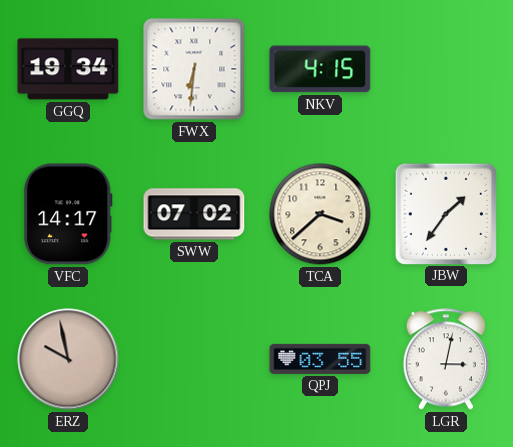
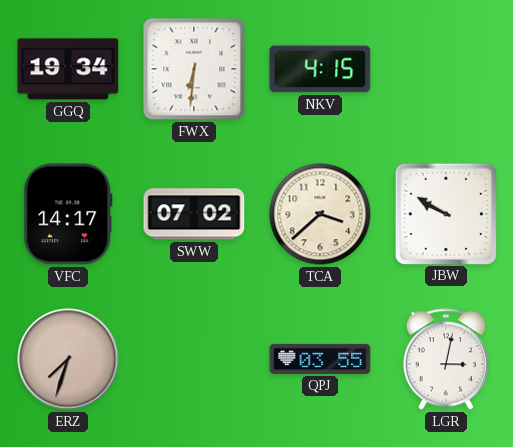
JBW: 1:36 -> 9:50 (445, 213)
ERZ: 9:58 -> 7:33 (68, 359)
